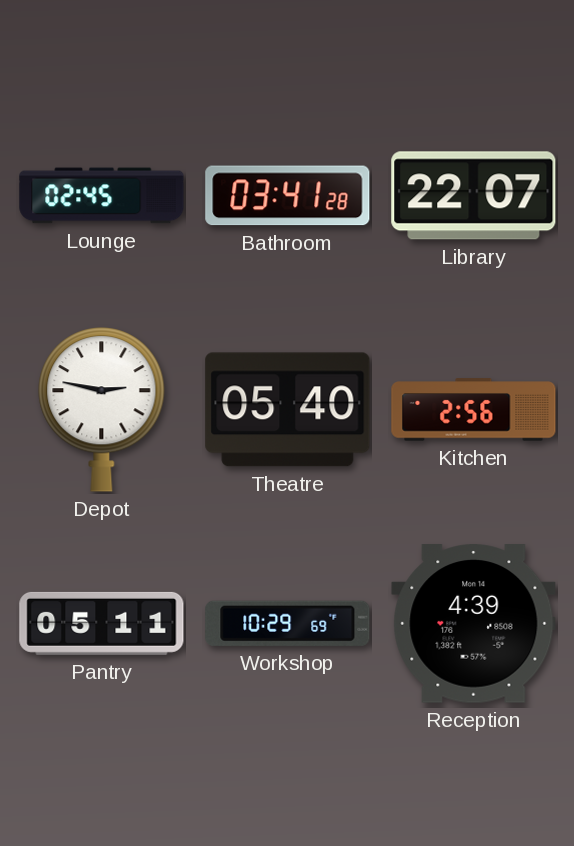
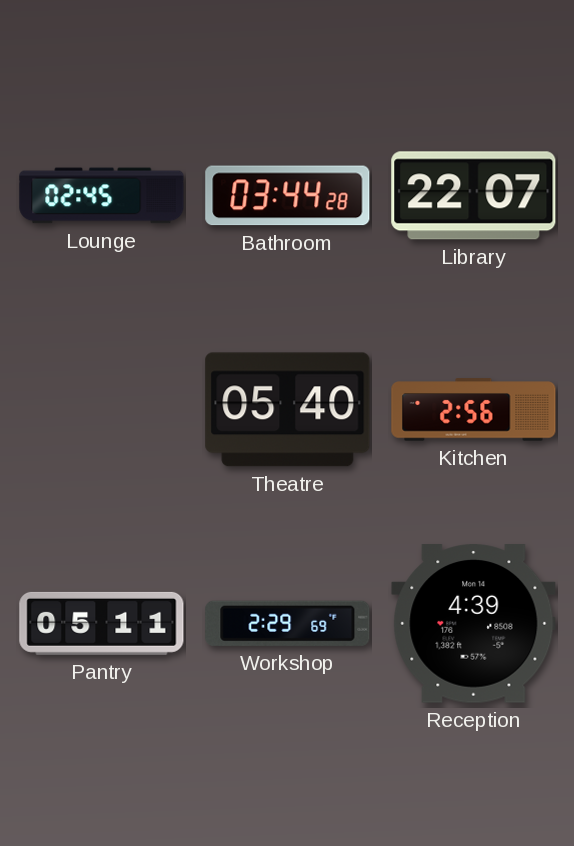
Bathroom: 03:41 -> 03:44 (288, 196)
Depot: 2:47 -> none (102, 410)
Workshop: 10:29 -> 2:29 (288, 623)
